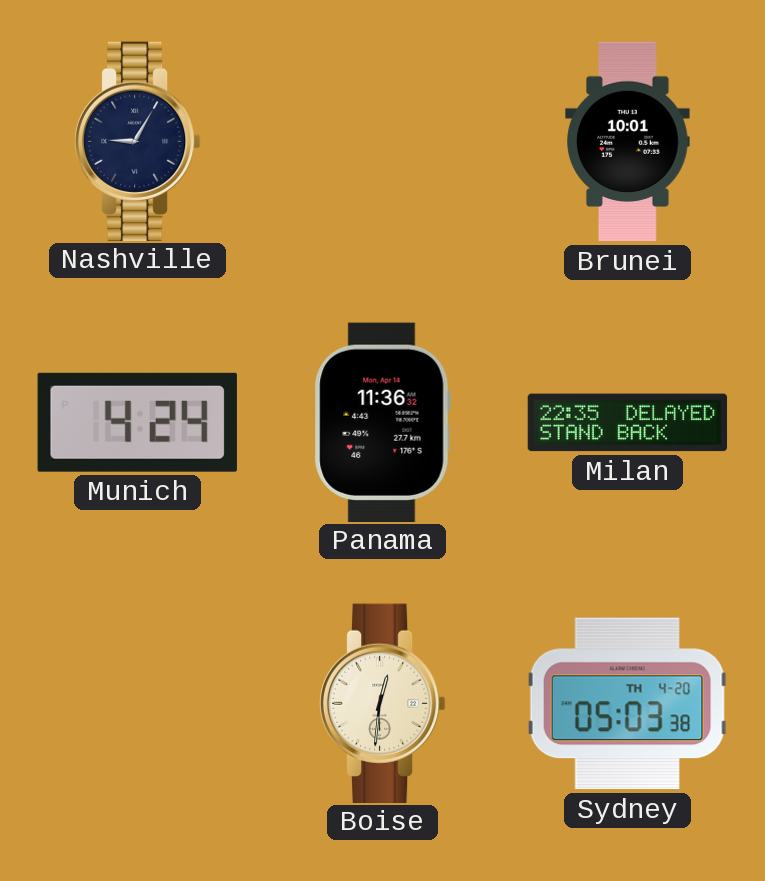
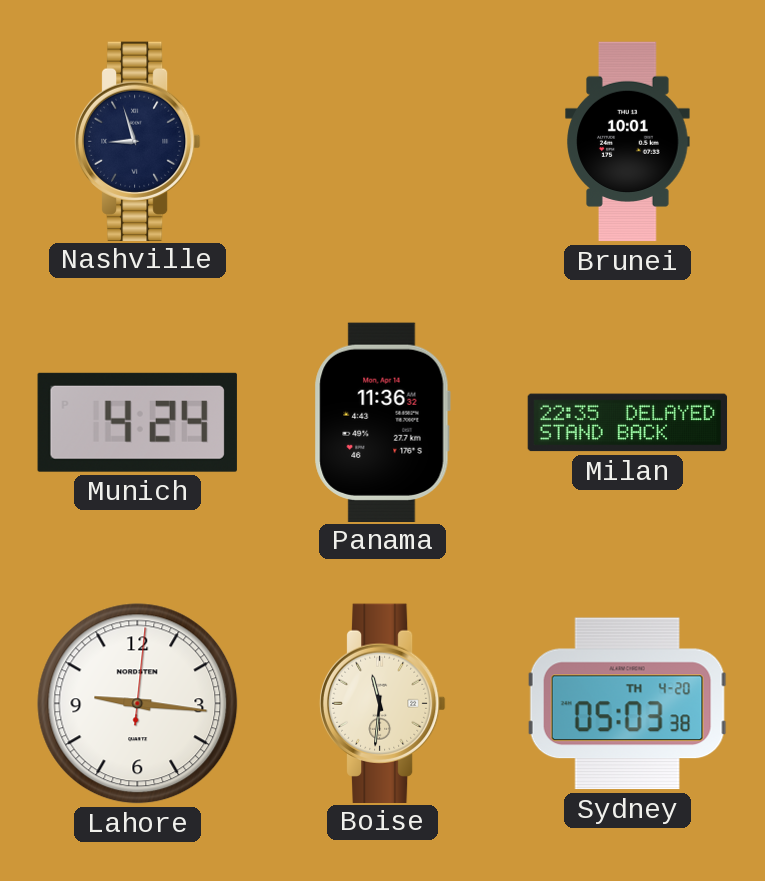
Nashville: 9:05 -> 8:57 (137, 141)
Lahore: none -> 9:16 (138, 704)
Boise: 12:31 -> 11:31 (382, 703)
